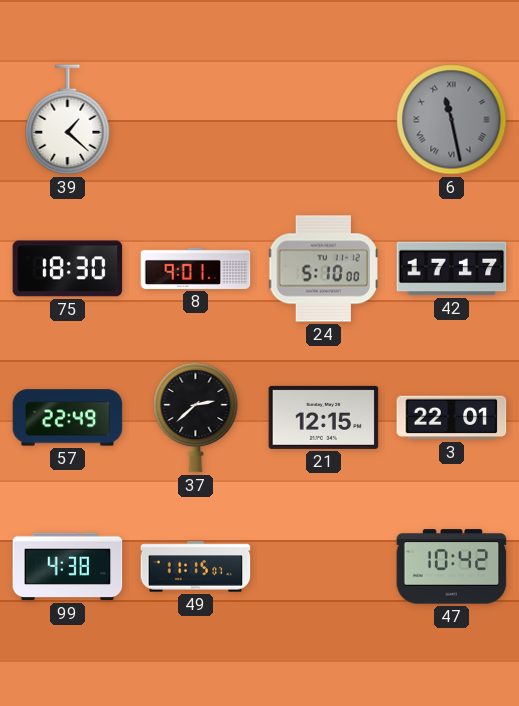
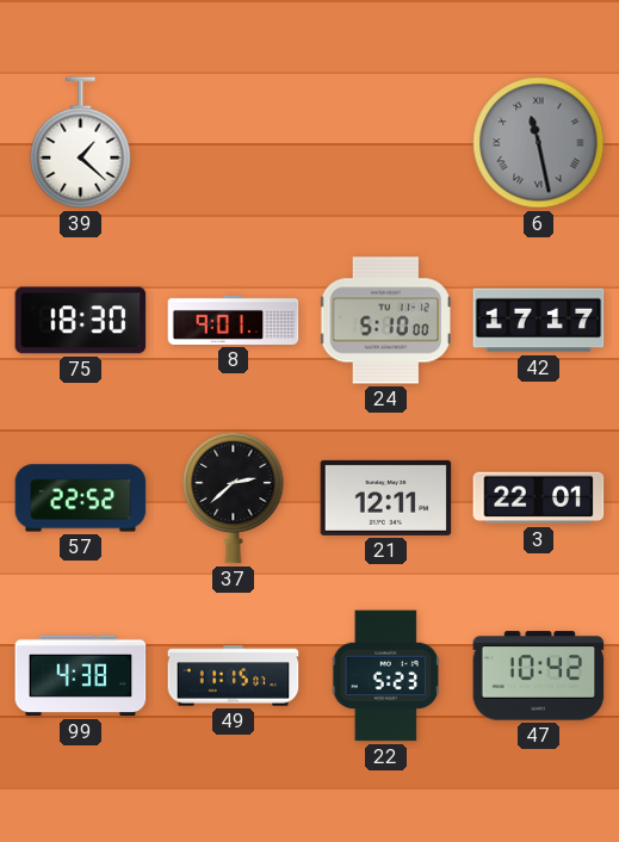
57: 22:49 -> 22:52 (81, 499)
21: 12:15 -> 12:11 (386, 497)
22: none -> 5:23 (385, 676)
